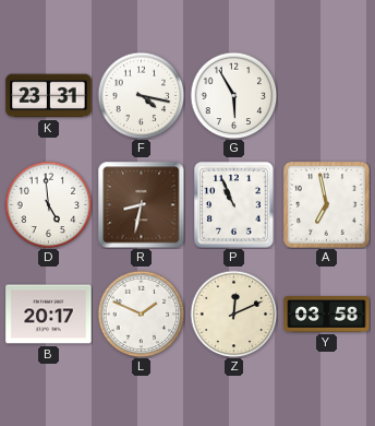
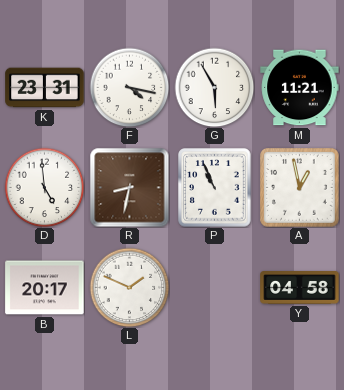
M: none -> 11:21 (300, 88)
A: 6:58 -> 12:58 (300, 188)
Z: 12:11 -> none (233, 313)
Y: 03:58 -> 04:58 (300, 288)
